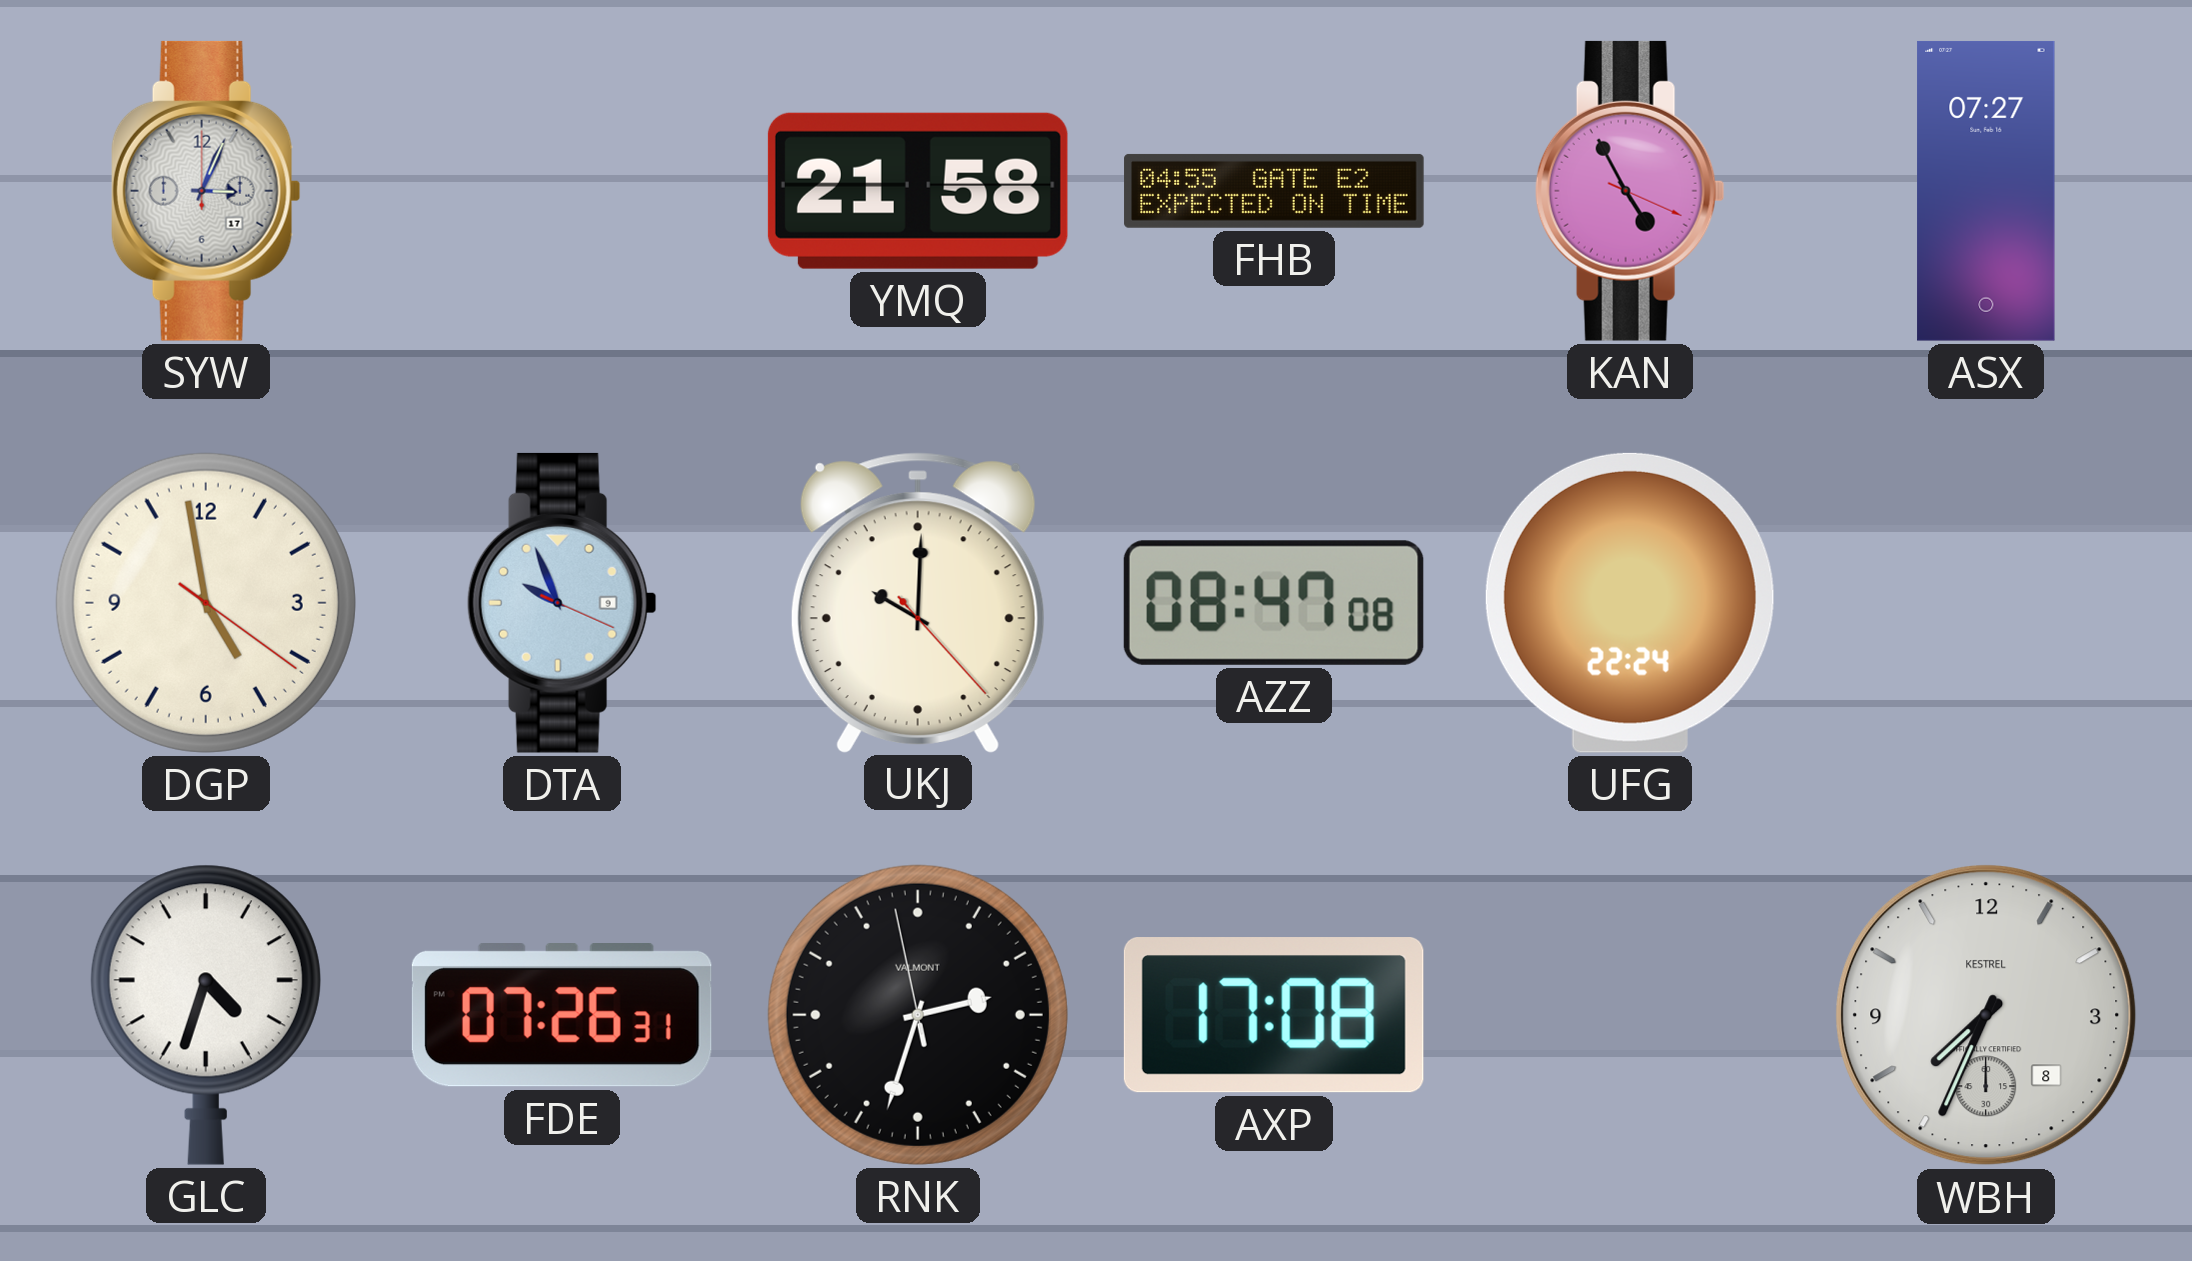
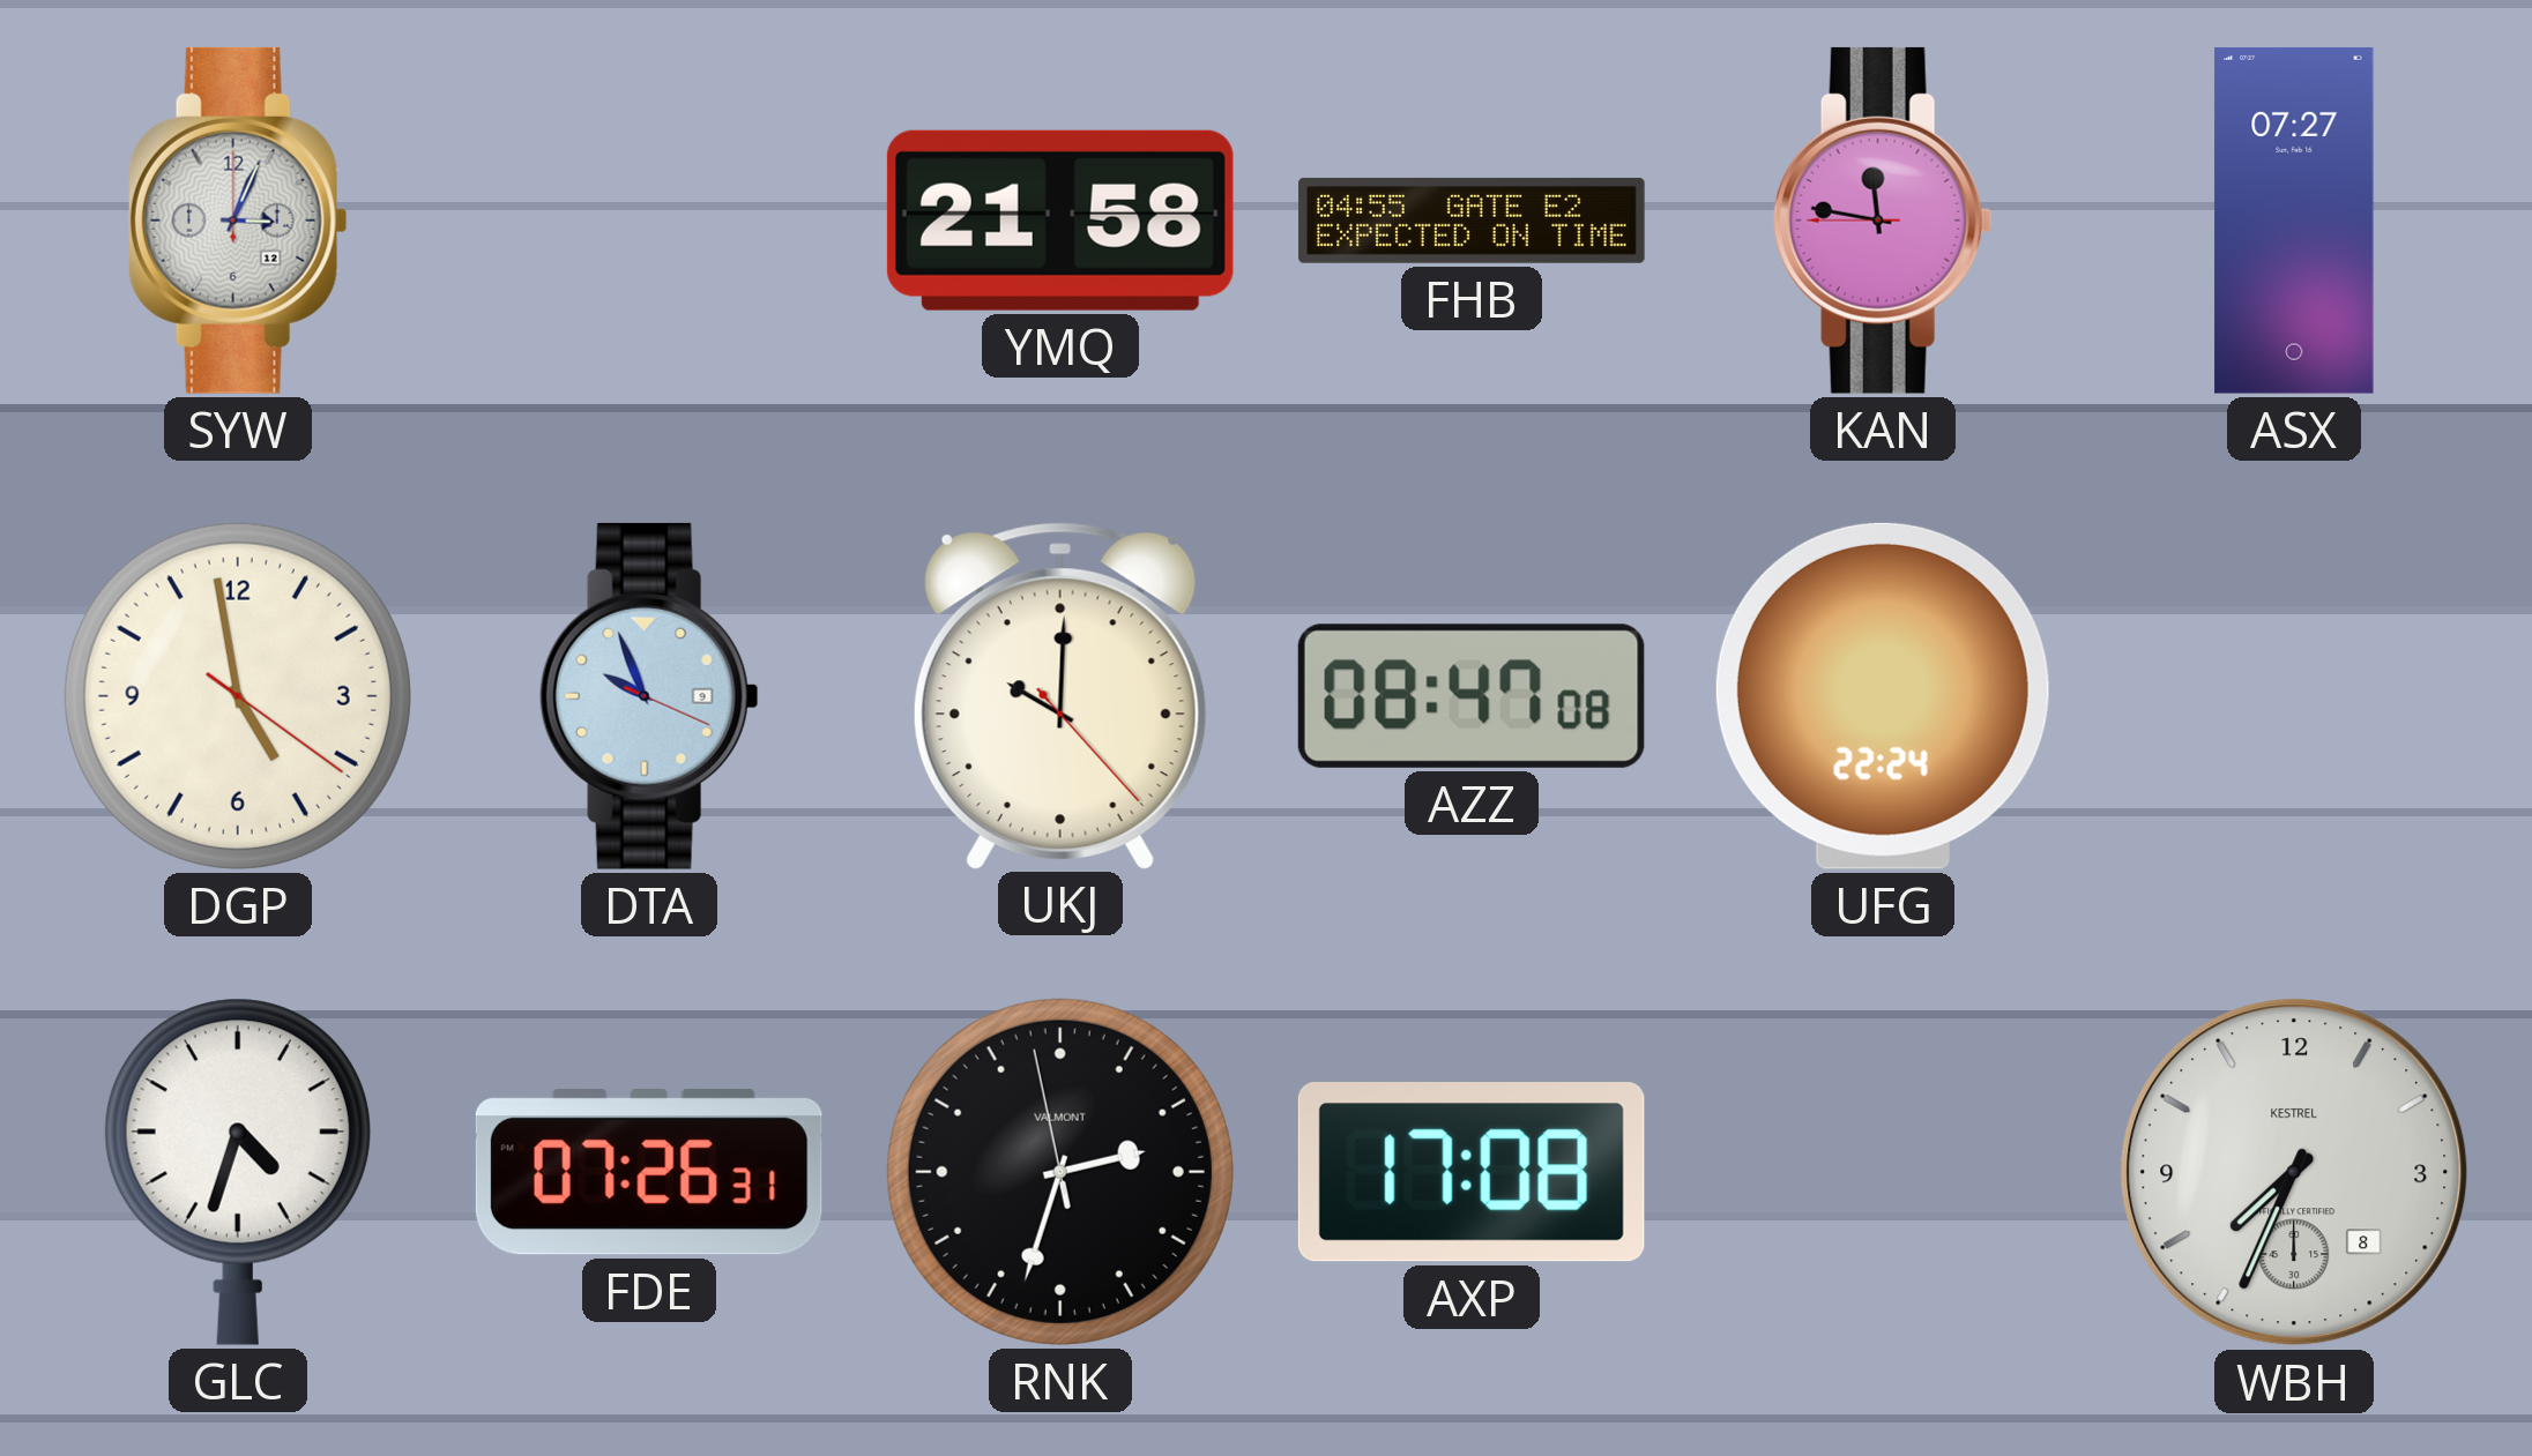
SYW date: 17 -> 12 (238, 221)
KAN: 4:55 -> 11:46 (1883, 221)
